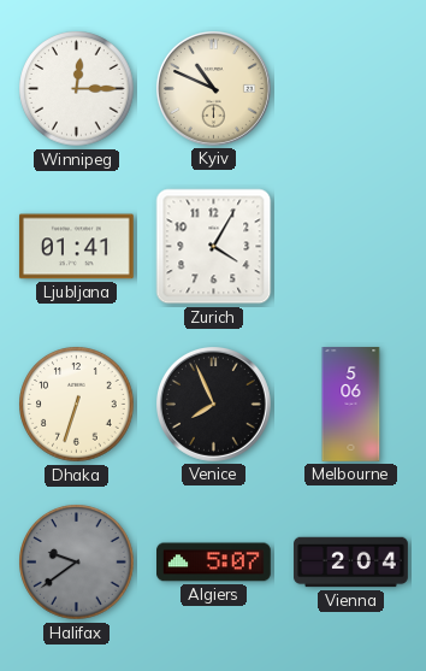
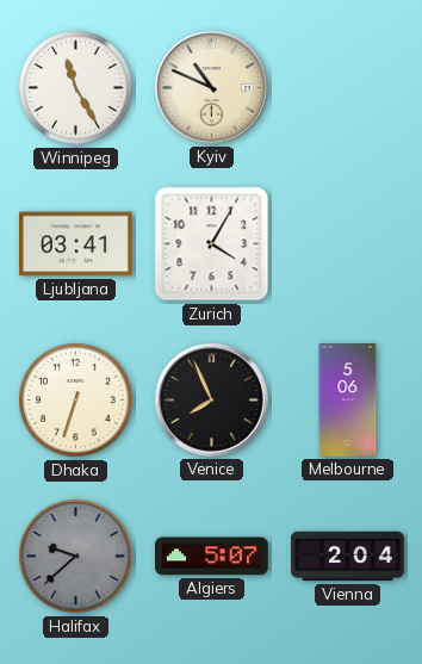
Winnipeg: 12:15 -> 11:25 (76, 88)
Ljubljana: 01:41 -> 03:41 (76, 244)
Halifax: 9:39 -> 9:38 (76, 557)
